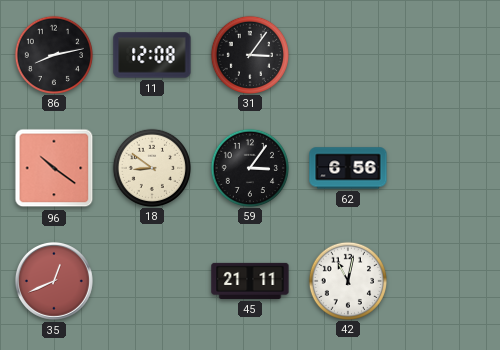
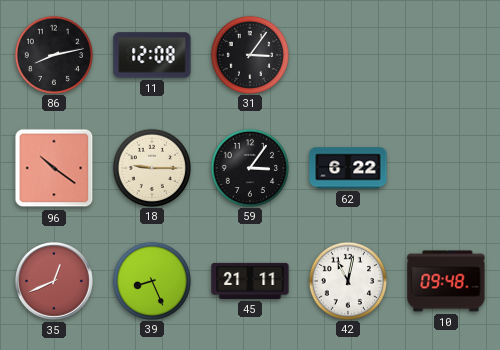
18: 8:51 -> 9:15 (151, 167)
62: 6:56 -> 6:22 (348, 168)
39: none -> 8:26 (151, 280)
10: none -> 09:48 (446, 281)
